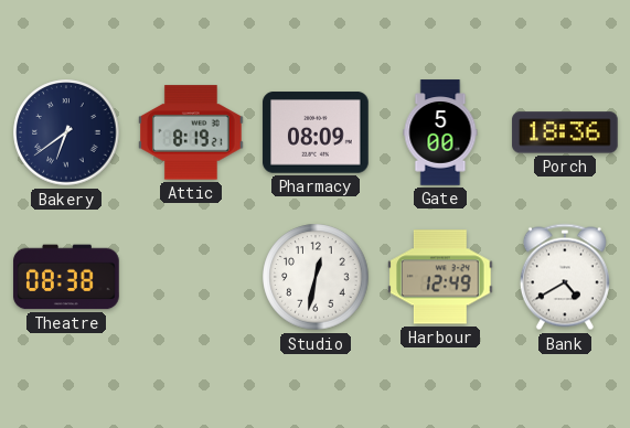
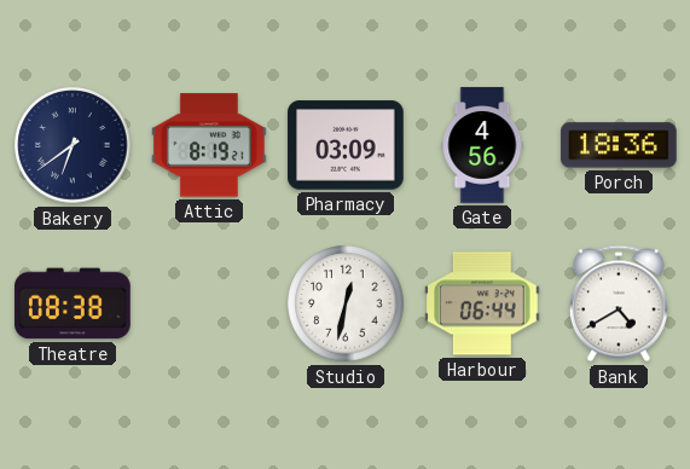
Pharmacy: 08:09 -> 03:09 (346, 145)
Gate: 5:00 -> 4:56 (482, 145)
Harbour: 12:49 -> 06:44 (482, 303)
